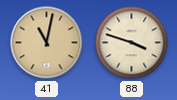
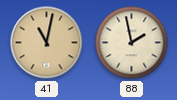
88: 3:48 -> 1:58 (132, 43)
